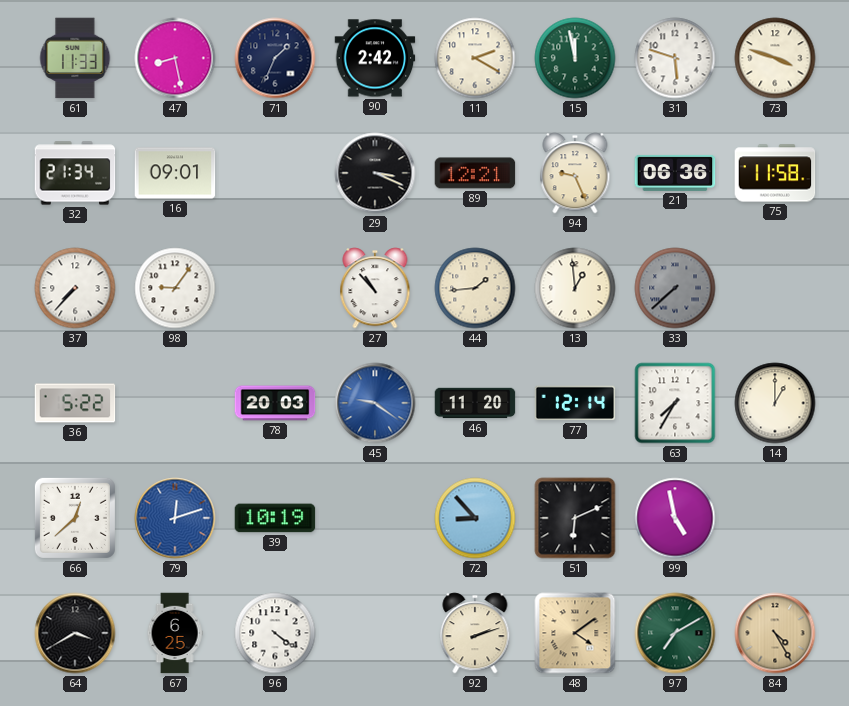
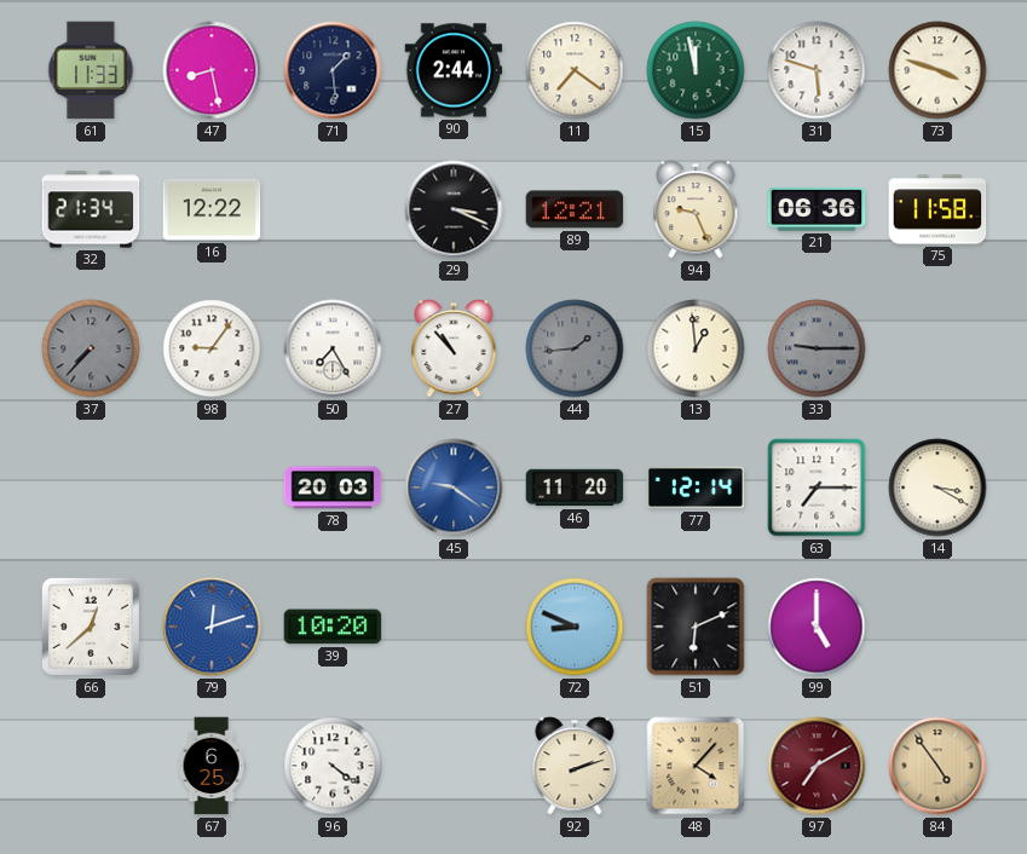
71: 1:34 -> 1:29 (333, 70)
90: 2:42 -> 2:44 (454, 70)
11: 2:20 -> 7:21 (575, 70)
16: 09:01 -> 12:22 (212, 209)
37 dial: white -> grey (91, 348)
50: none -> 7:25 (333, 348)
44 dial: cream -> grey (575, 348)
33: 7:38 -> 9:15 (817, 348)
36: 5:22 -> none (75, 403)
63: 7:35 -> 7:15 (817, 487)
14: 1:00 -> 3:20 (937, 487)
39: 10:19 -> 10:20 (333, 627)
72: 8:53 -> 8:49 (575, 627)
99: 4:58 -> 5:00 (817, 627)
64: 3:40 -> none (75, 633)
48: 4:09 -> 4:07 (696, 766)
97 dial: green -> burgundy (817, 766)
84: 4:25 -> 4:54 (937, 766)
